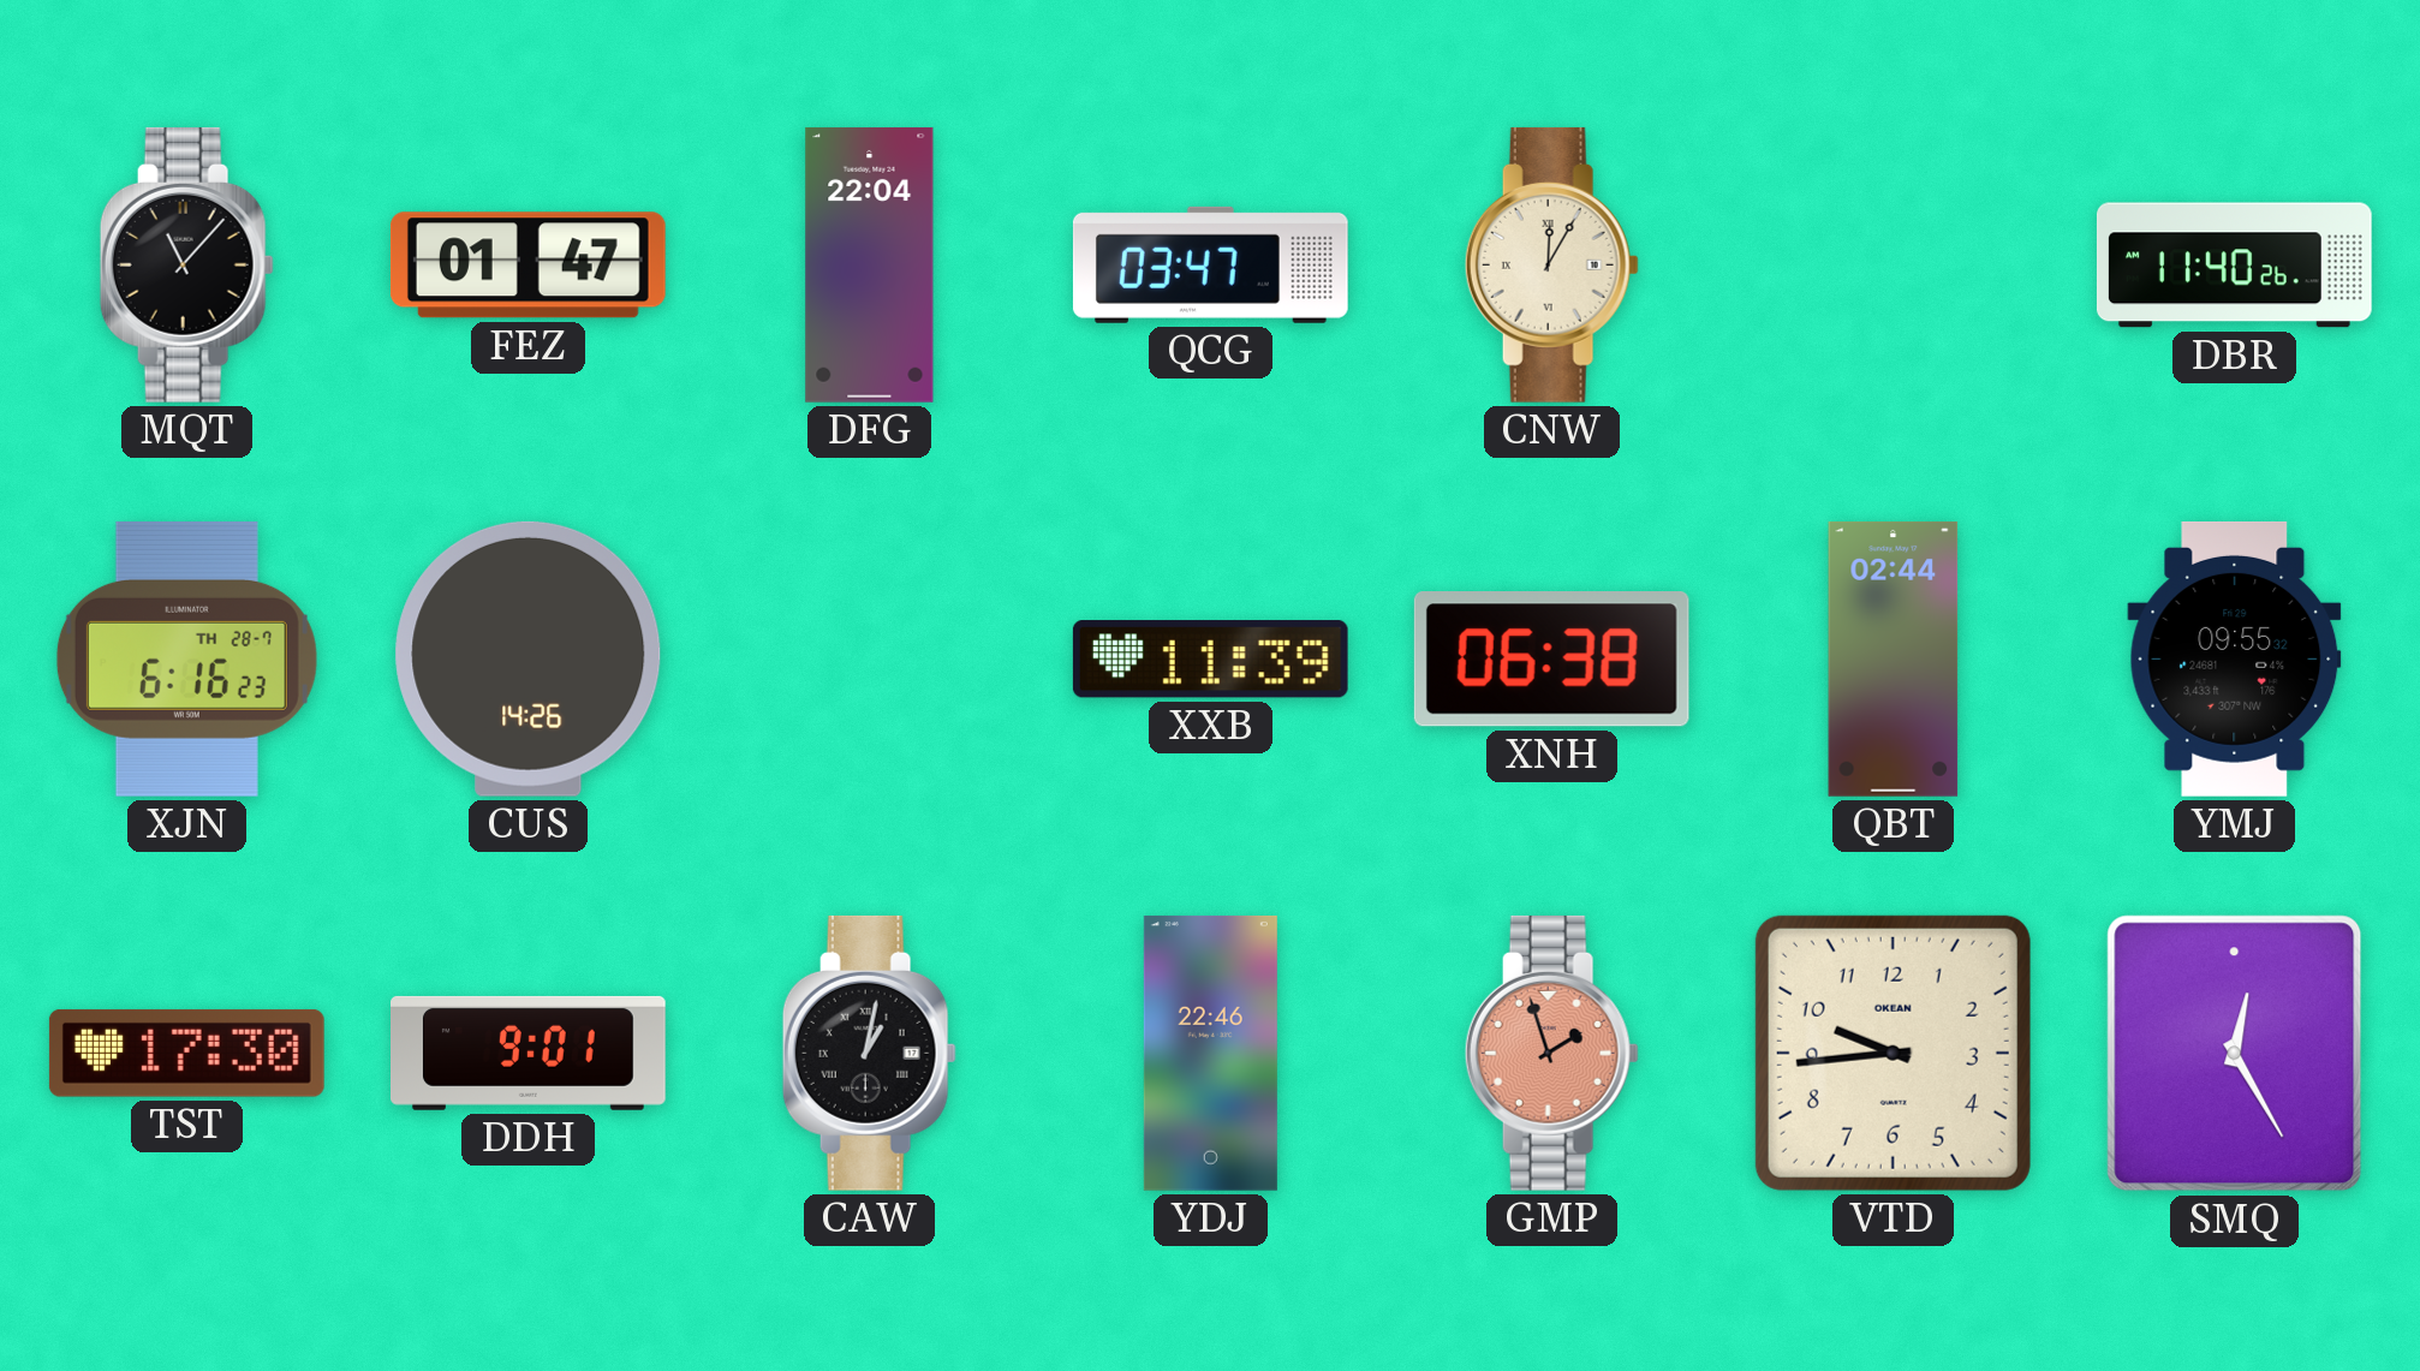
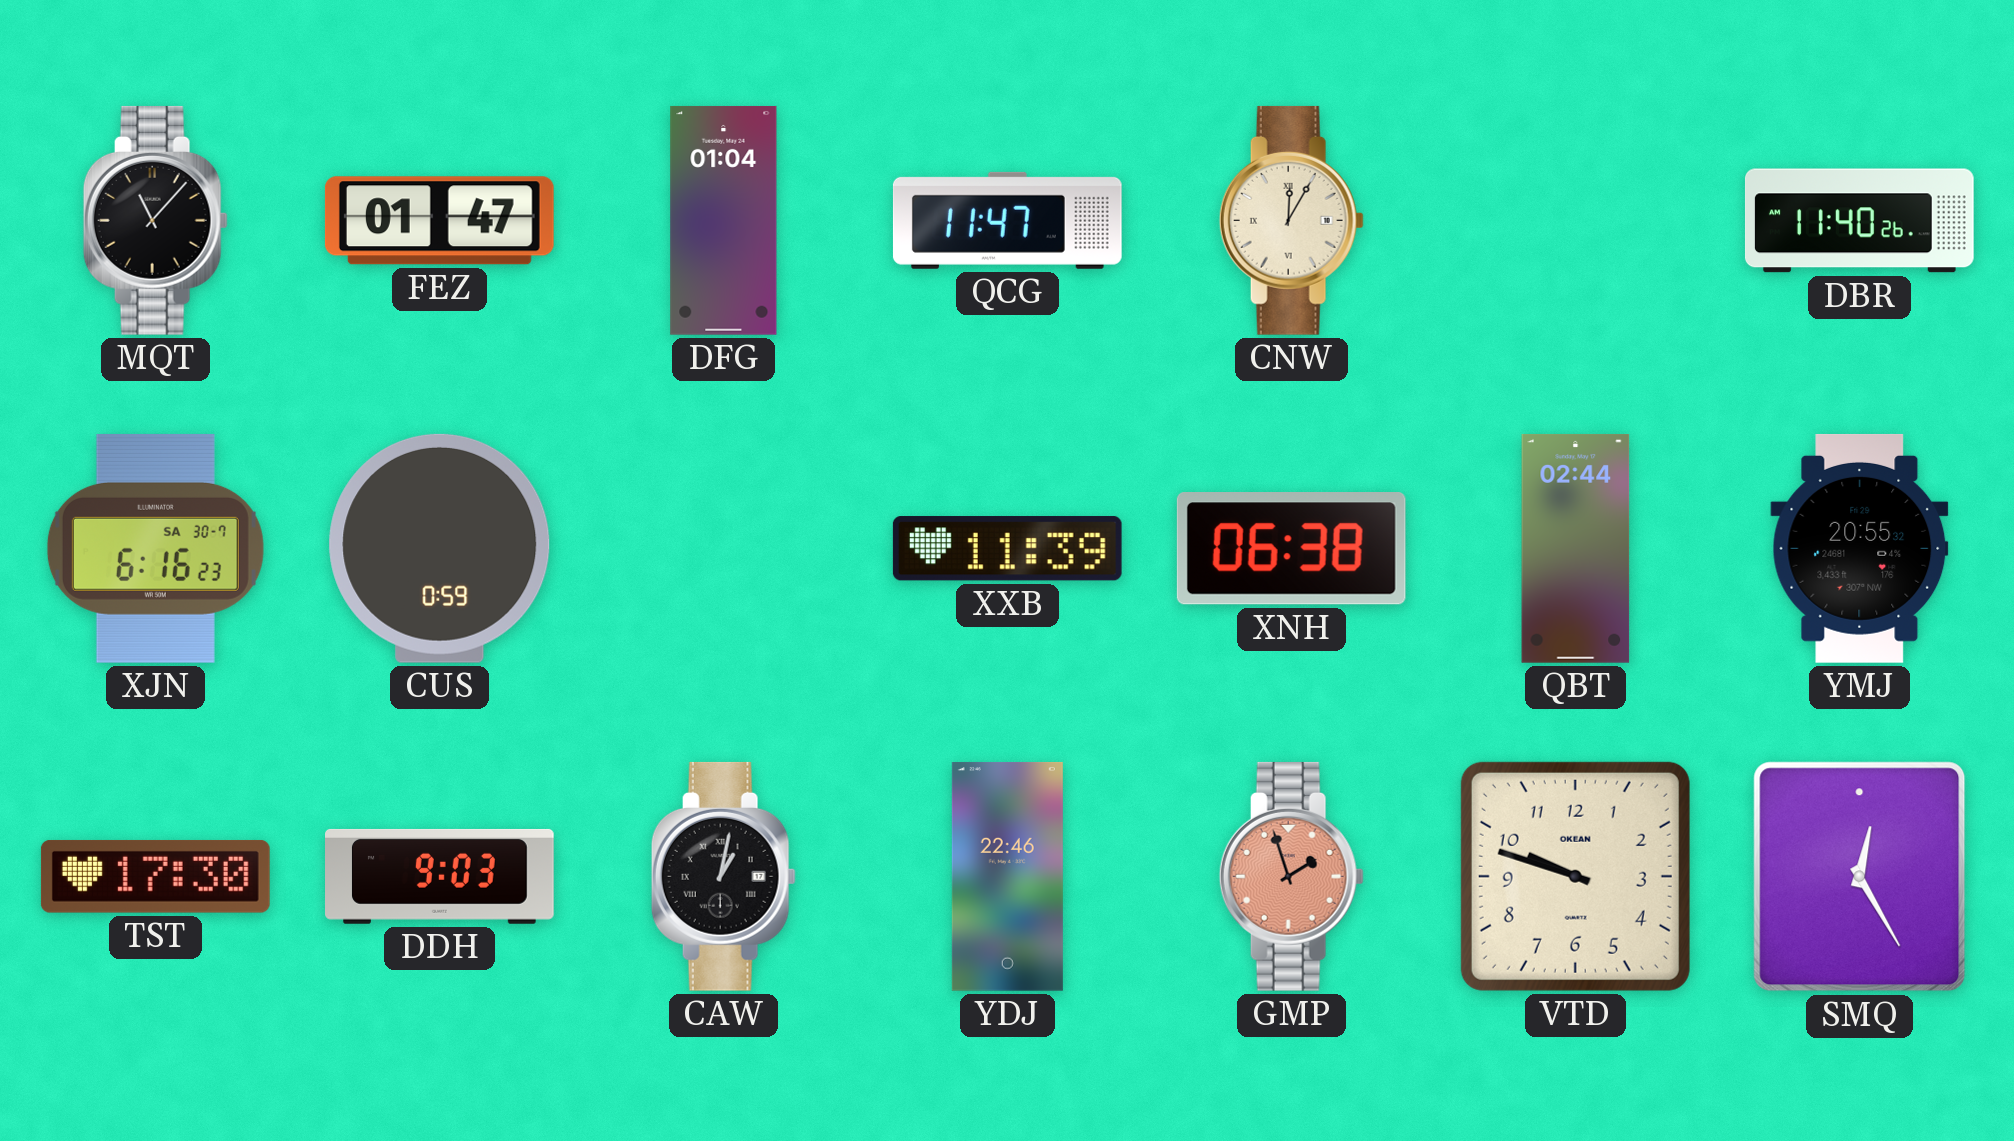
DFG: 22:04 -> 01:04 (724, 220)
QCG: 03:47 -> 11:47 (1007, 220)
XJN date: TH 28-7 -> SA 30-7 (155, 548)
CUS: 14:26 -> 0:59 (440, 548)
YMJ: 09:55 -> 20:55 (1860, 548)
DDH: 9:01 -> 9:03 (440, 876)
VTD: 9:44 -> 9:48 (1575, 876)
